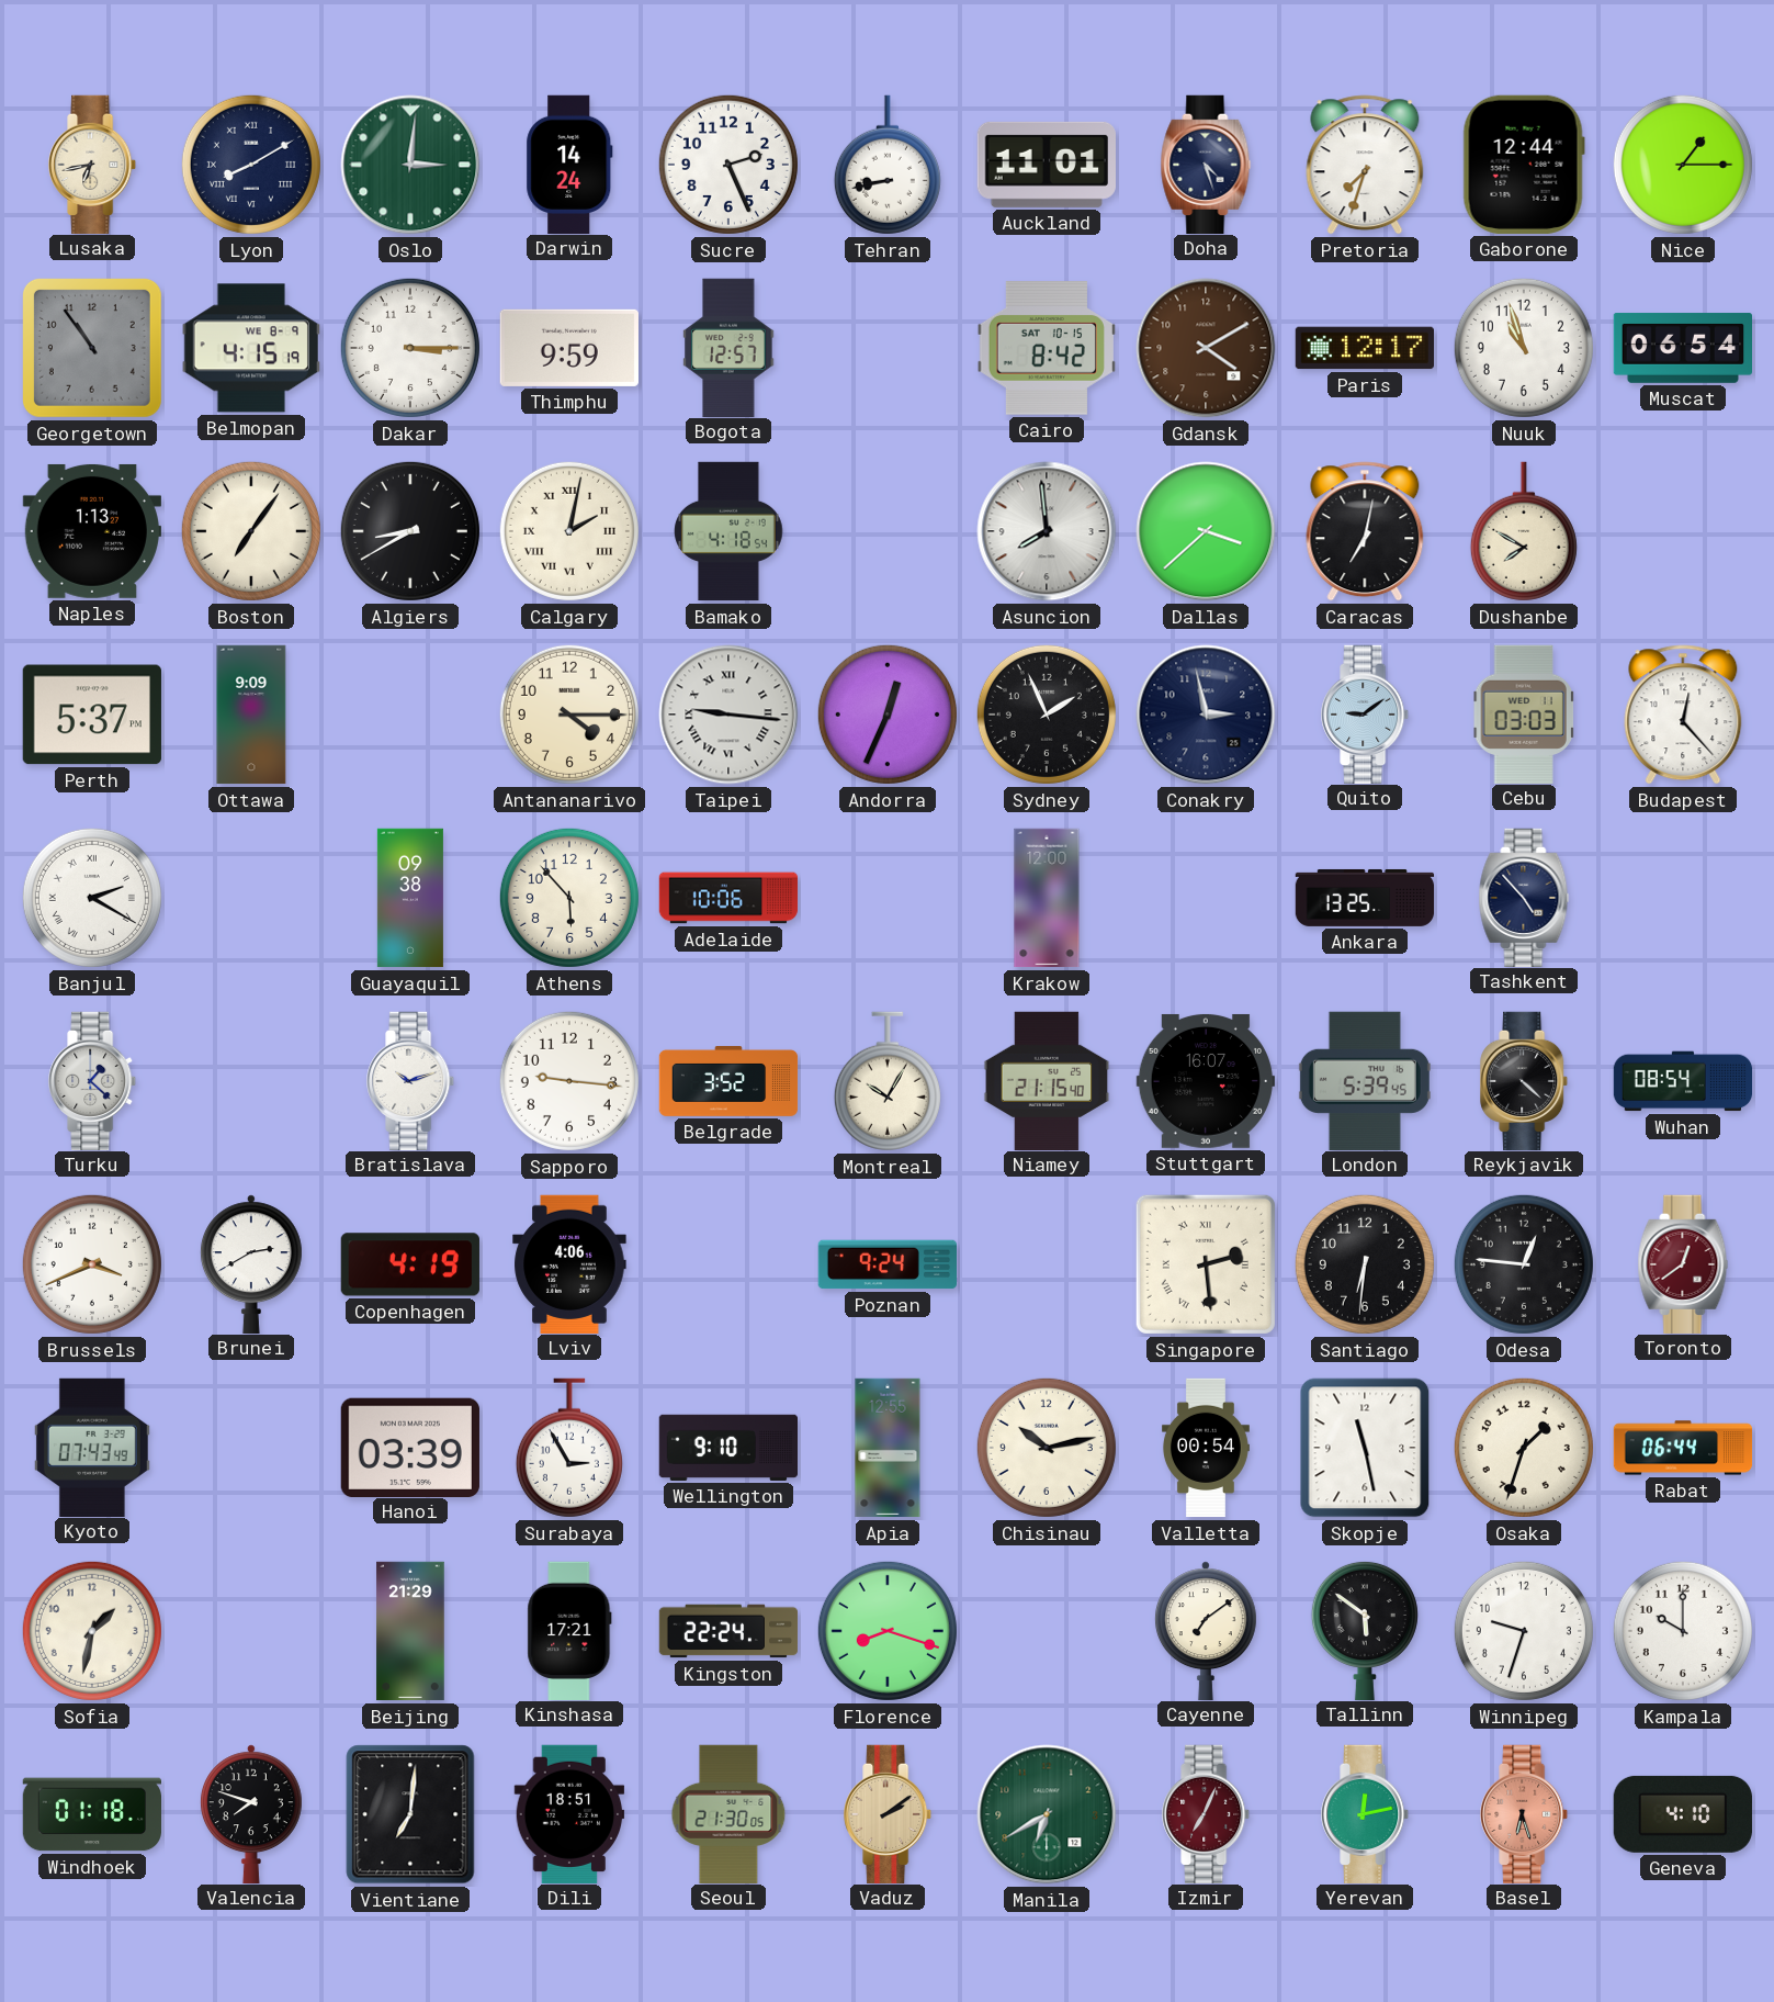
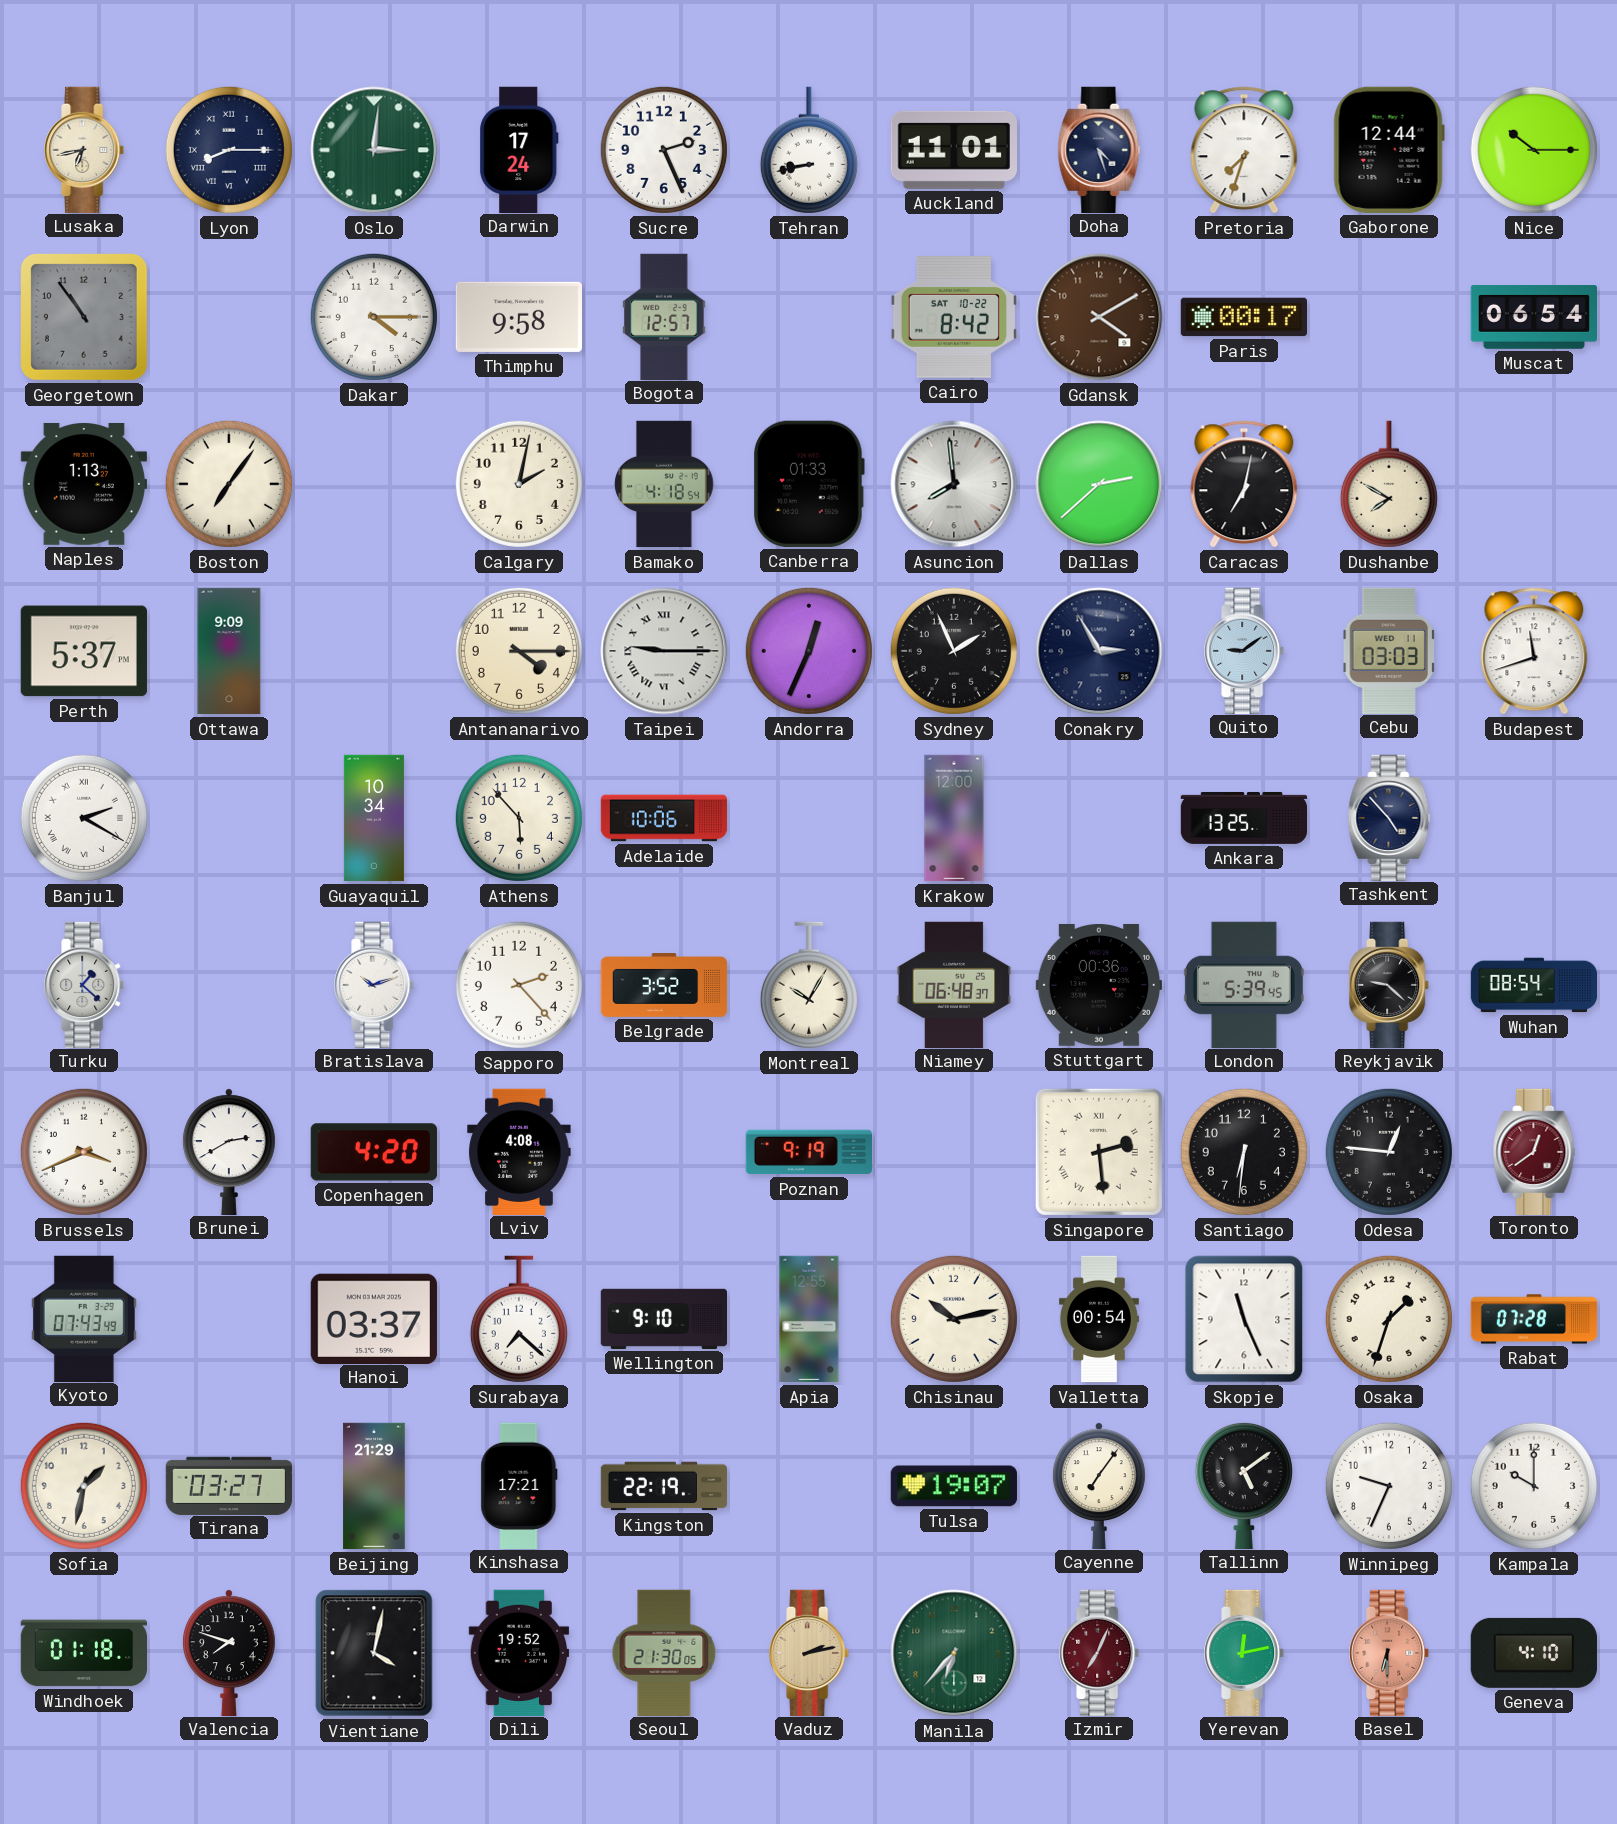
Lyon: 8:10 -> 8:15 (229, 150)
Darwin: 14:24 -> 17:24 (519, 149)
Nice: 1:15 -> 10:15 (1534, 150)
Belmopan: 4:15 -> none (251, 348)
Dakar: 3:15 -> 4:15 (374, 317)
Thimphu: 9:59 -> 9:58 (519, 317)
Cairo date: SAT 10-15 -> SAT 10-22 (954, 317)
Paris: 12:17 -> 00:17 (1243, 317)
Nuuk: 10:57 -> none (1524, 348)
Algiers: 8:40 -> none (410, 531)
Calgary numerals: Roman -> Arabic (519, 484)
Canberra: none -> 01:33 (809, 484)
Dallas: 3:38 -> 2:38 (1099, 484)
Taipei: 9:16 -> 9:15 (664, 651)
Conakry: 2:58 -> 2:55 (1099, 651)
Budapest: 12:23 -> 11:42 (1534, 651)
Guayaquil: 09:38 -> 10:34 (374, 818)
Sapporo: 9:16 -> 2:23 (519, 985)
Niamey: 21:15 -> 06:48 (954, 984)
Stuttgart: 16:07 -> 00:36 (1098, 985)
Reykjavik: 4:22 -> 9:22 (1390, 984)
Copenhagen: 4:19 -> 4:20 (374, 1152)
Lviv: 4:06 -> 4:08 (519, 1151)
Poznan: 9:24 -> 9:19 (808, 1152)
Hanoi: 03:39 -> 03:37 (374, 1318)
Surabaya: 2:55 -> 7:22 (519, 1319)
Skopje: 11:28 -> 11:26 (1244, 1319)
Rabat: 06:44 -> 07:28 (1534, 1319)
Tirana: none -> 03:27 (228, 1485)
Kingston: 22:24 -> 22:19 (664, 1486)
Florence: 8:18 -> none (888, 1631)
Tulsa: none -> 19:07 (954, 1486)
Cayenne: 7:09 -> 7:06 (1099, 1485)
Tallinn: 5:51 -> 5:09 (1244, 1485)
Winnipeg: 9:33 -> 9:34 (1389, 1486)
Vientiane: 7:01 -> 4:02 (374, 1653)
Dili: 18:51 -> 19:52 (519, 1652)
Vaduz: 2:09 -> 2:13 (810, 1652)
Manila: 6:40 -> 6:37 (954, 1653)
Basel: 6:27 -> 6:30 (1390, 1652)
